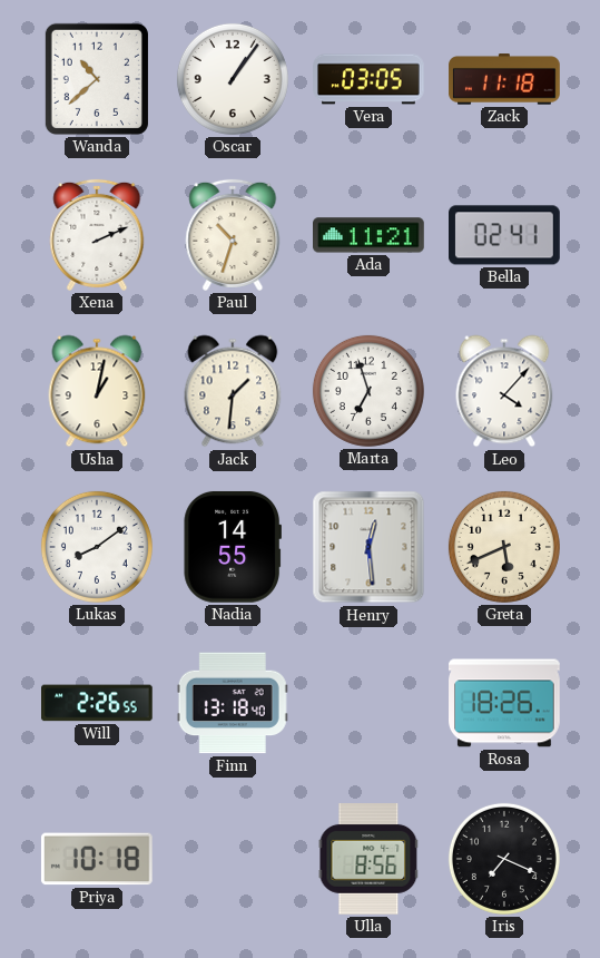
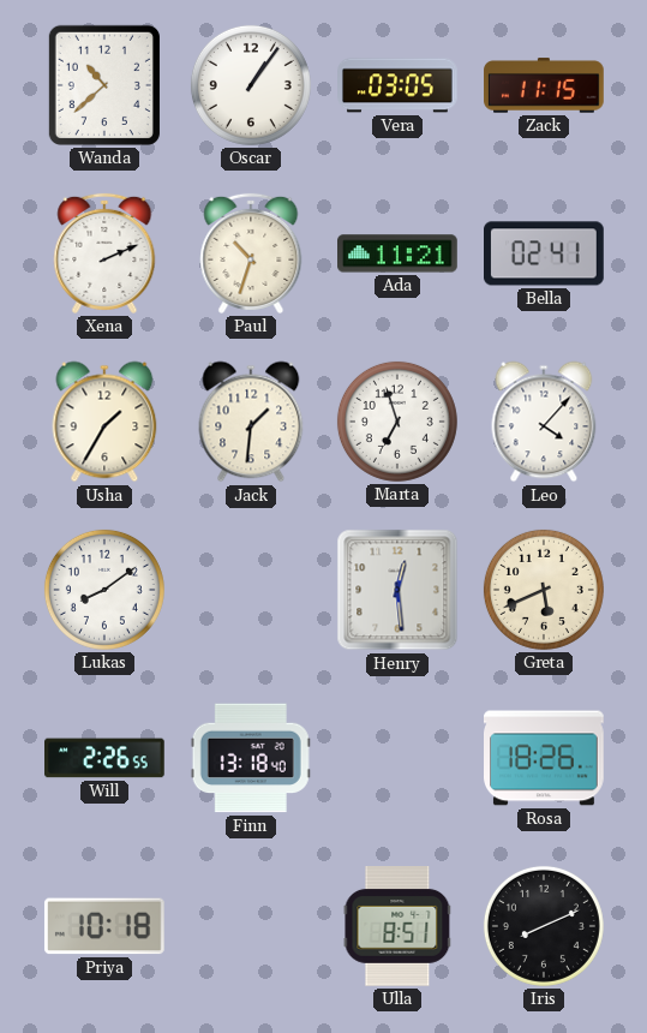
Zack: 11:18 -> 11:15 (544, 85)
Usha: 1:02 -> 1:35 (104, 422)
Nadia: 14:55 -> none (232, 547)
Ulla: 8:56 -> 8:51 (397, 927)
Iris: 7:19 -> 8:11 (544, 926)
